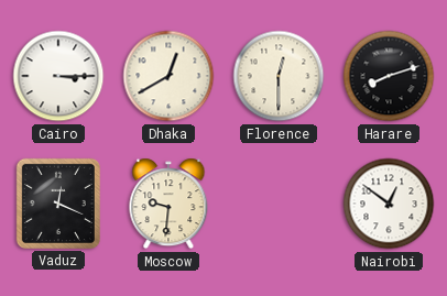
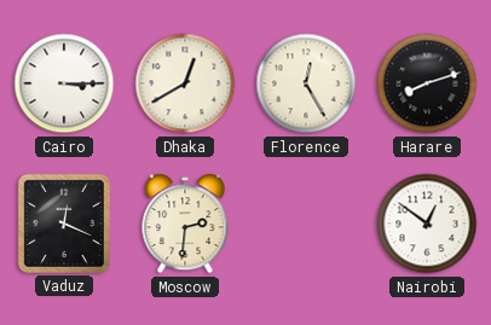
Florence: 12:30 -> 12:25 (306, 83)
Moscow: 9:31 -> 2:31 (185, 224)
